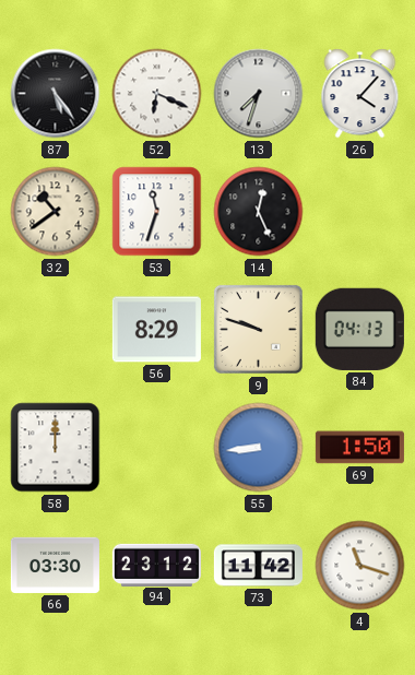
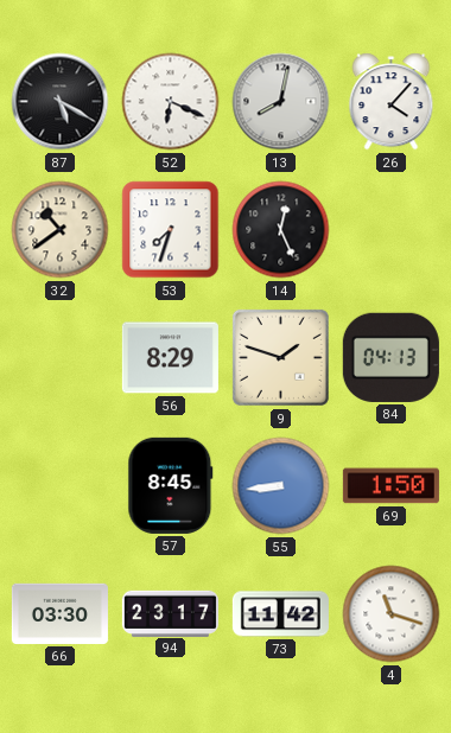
87: 5:24 -> 5:20 (61, 102)
13: 7:33 -> 8:02 (281, 102)
53: 11:33 -> 7:33 (171, 230)
9: 9:48 -> 1:48 (280, 357)
58: 12:00 -> none (56, 448)
57: none -> 8:45 (171, 485)
94: 23:12 -> 23:17 (170, 613)
